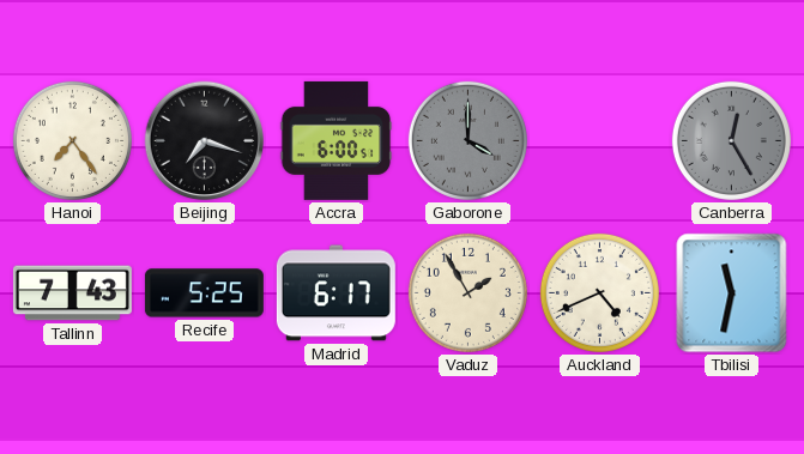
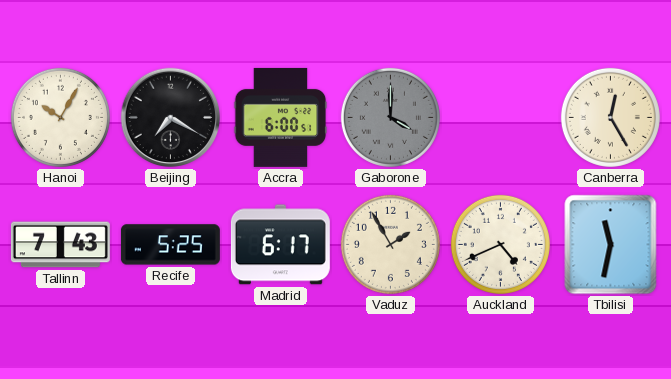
Hanoi: 7:24 -> 10:05 (60, 117)
Beijing: 7:18 -> 7:20 (171, 118)
Canberra dial: grey -> cream (610, 117)
